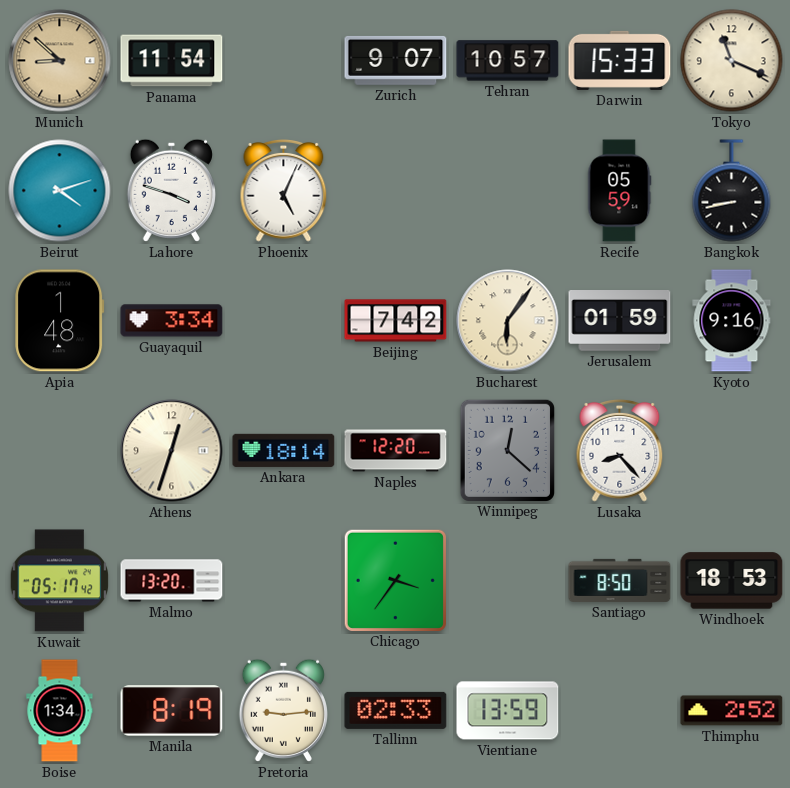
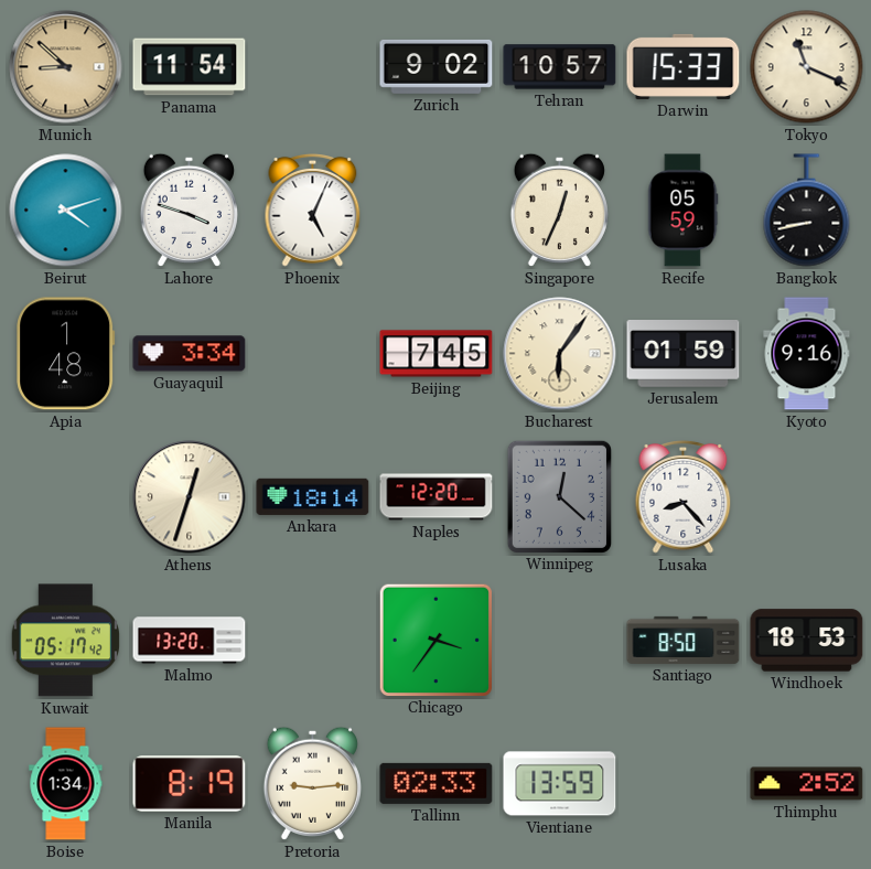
Zurich: 9:07 -> 9:02 (437, 66)
Singapore: none -> 12:34 (559, 210)
Beijing: 7:42 -> 7:45 (437, 354)
